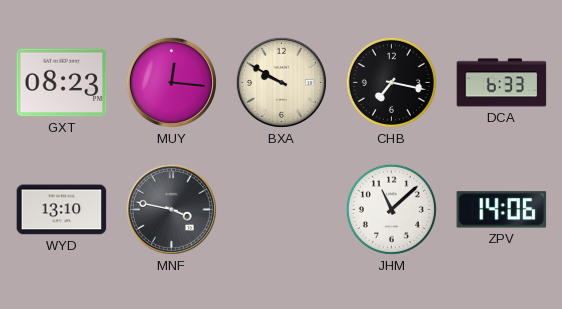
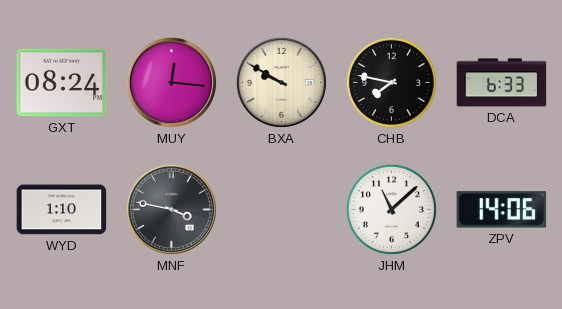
GXT: 08:23 -> 08:24 (62, 83)
CHB: 7:17 -> 7:47 (391, 82)
WYD: 13:10 -> 1:10 (62, 210)
